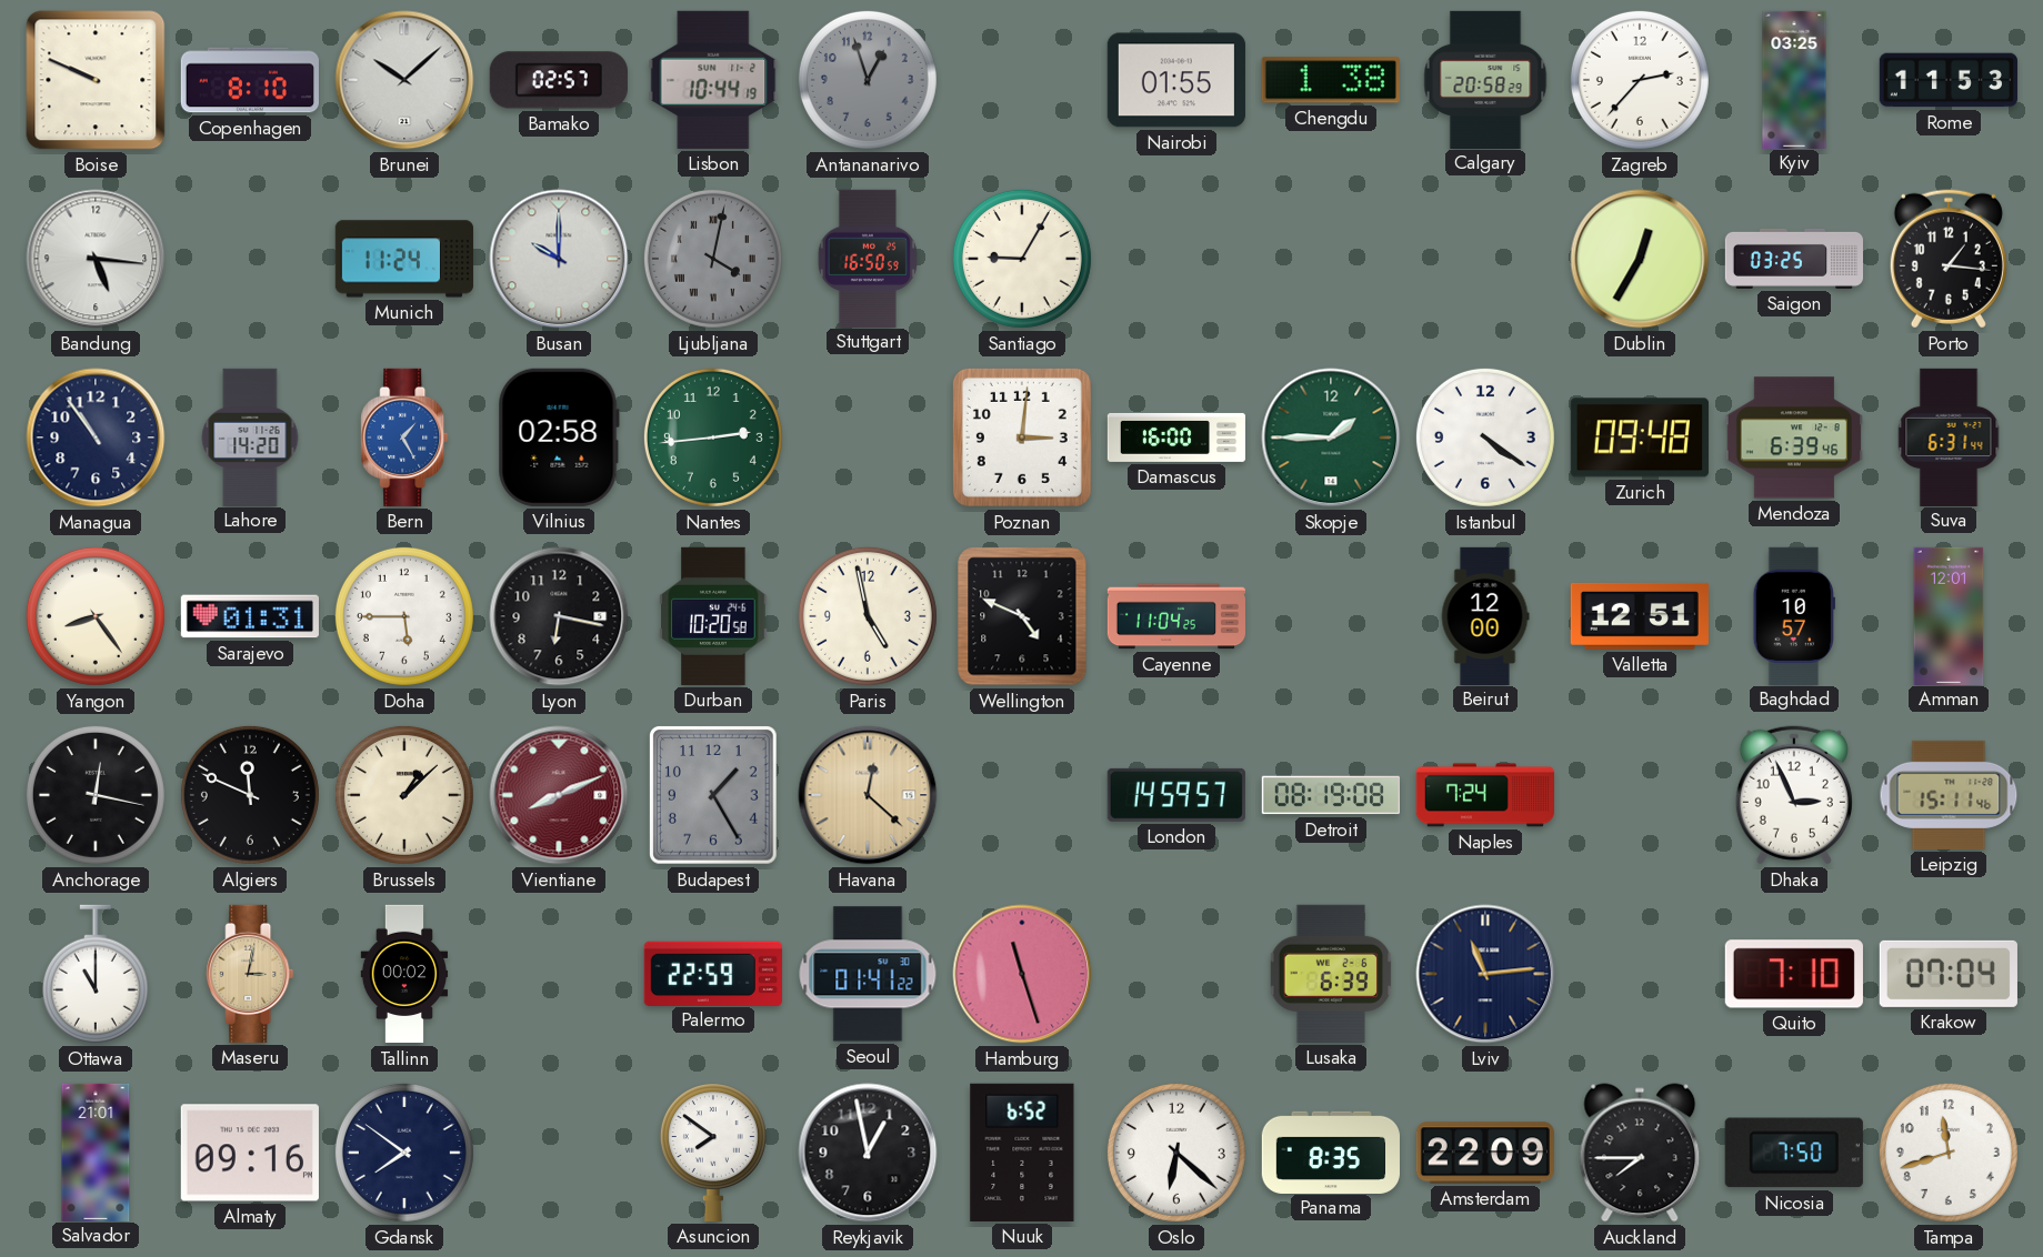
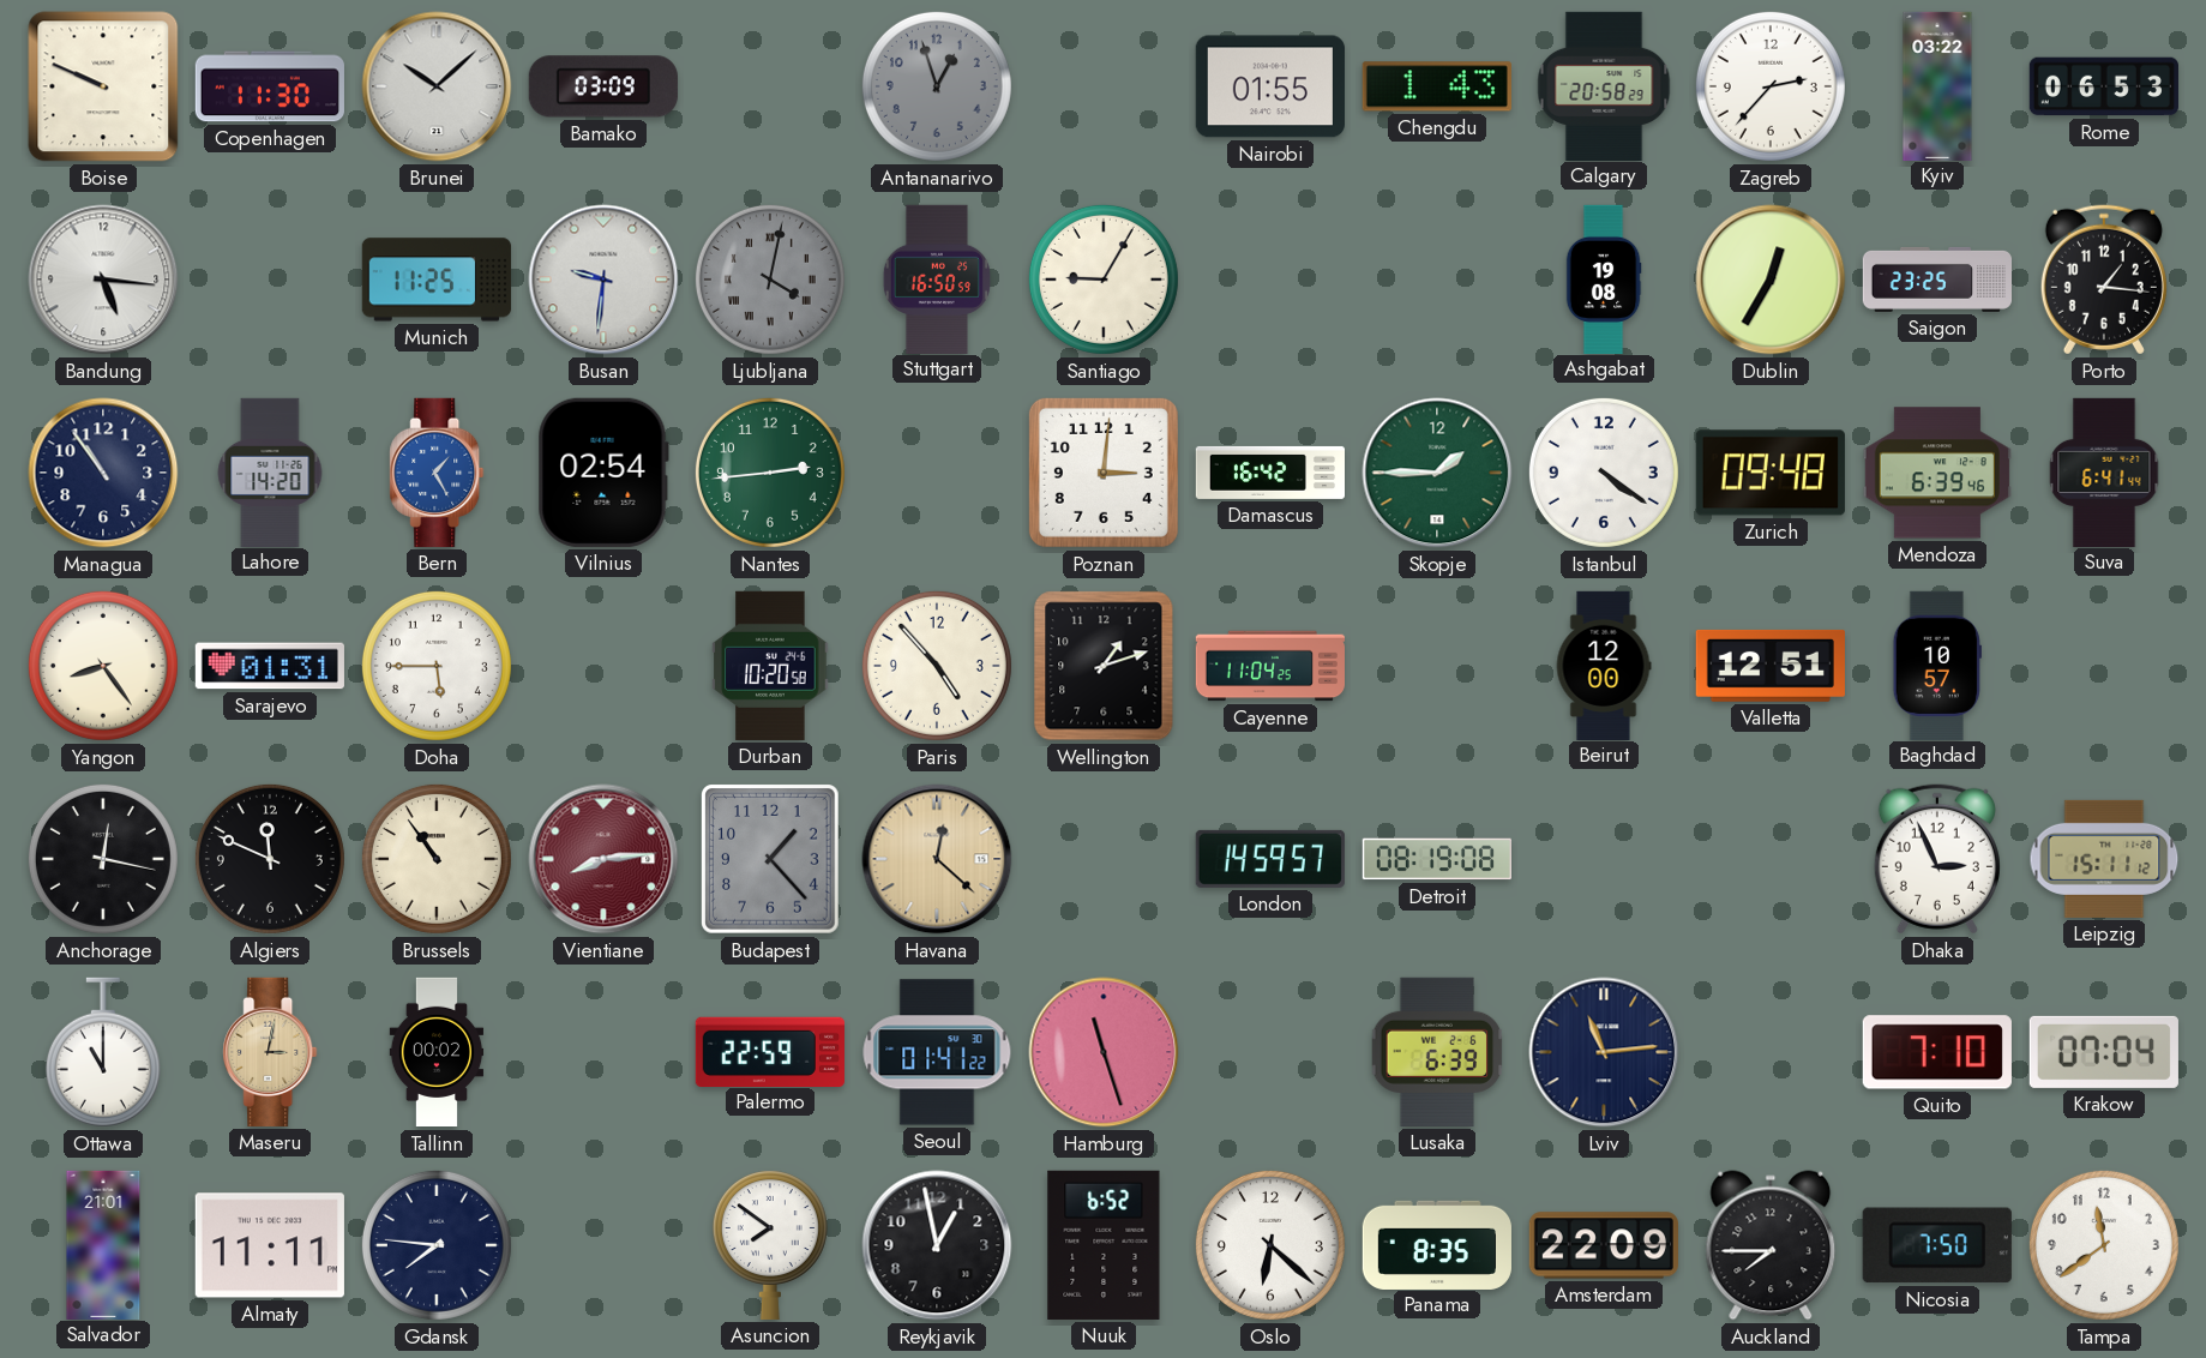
Copenhagen: 8:10 -> 11:30 (269, 86)
Bamako: 02:57 -> 03:09 (603, 86)
Lisbon: 10:44 -> none (713, 80)
Chengdu: 1:38 -> 1:43 (1437, 86)
Kyiv: 03:25 -> 03:22 (1937, 85)
Rome: 11:53 -> 06:53 (2103, 86)
Munich: 11:24 -> 11:25 (437, 280)
Busan: 10:00 -> 9:31 (603, 280)
Ashgabat: none -> 19:08 (1604, 278)
Saigon: 03:25 -> 23:25 (1937, 280)
Vilnius: 02:58 -> 02:54 (603, 473)
Damascus: 16:00 -> 16:42 (1269, 473)
Suva: 6:31 -> 6:41 (2104, 471)
Lyon: 6:17 -> none (559, 616)
Paris: 4:58 -> 4:53 (937, 666)
Wellington: 4:49 -> 1:12 (1104, 666)
Amman: 12:01 -> none (1949, 615)
Brussels: 1:08 -> 10:54 (437, 859)
Vientiane: 8:11 -> 8:14 (603, 859)
Budapest: 1:25 -> 1:23 (771, 859)
Naples: 7:24 -> none (1484, 795)
Leipzig: 15:11:46 -> 15:11:12 (2104, 859)
Almaty: 09:16 -> 11:11 (270, 1245)
Gdansk: 7:51 -> 7:46 (437, 1245)
Tampa: 11:42 -> 11:39 (2104, 1245)
